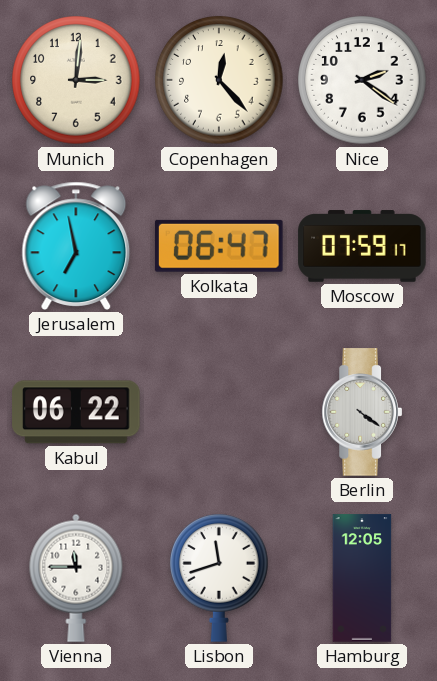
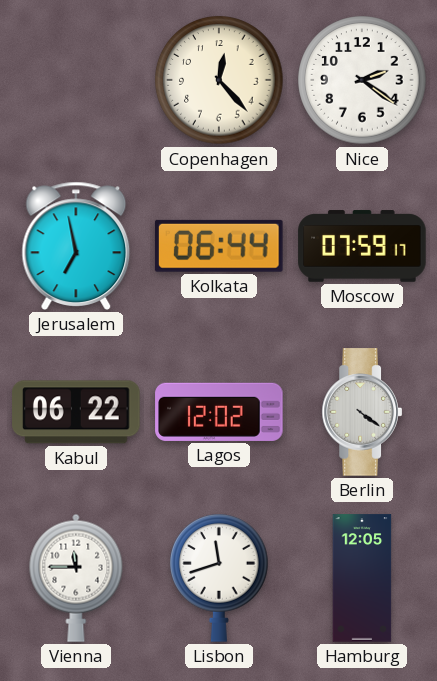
Munich: 3:01 -> none (76, 80)
Kolkata: 06:47 -> 06:44 (219, 246)
Lagos: none -> 12:02 (219, 412)
